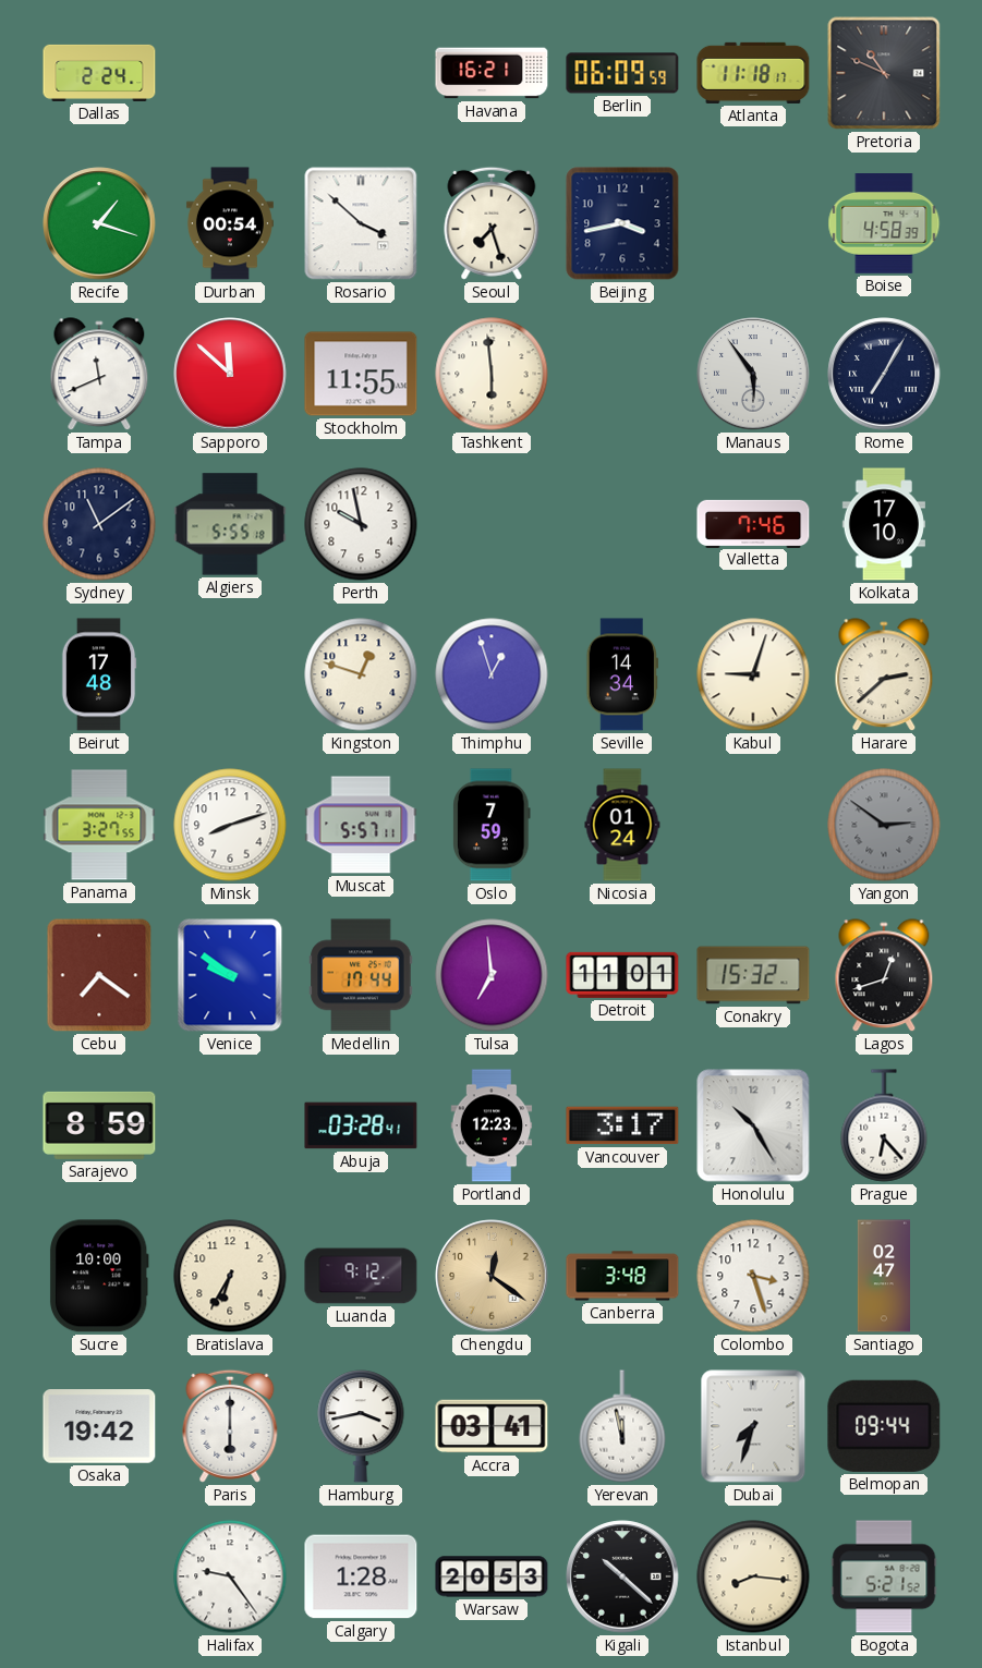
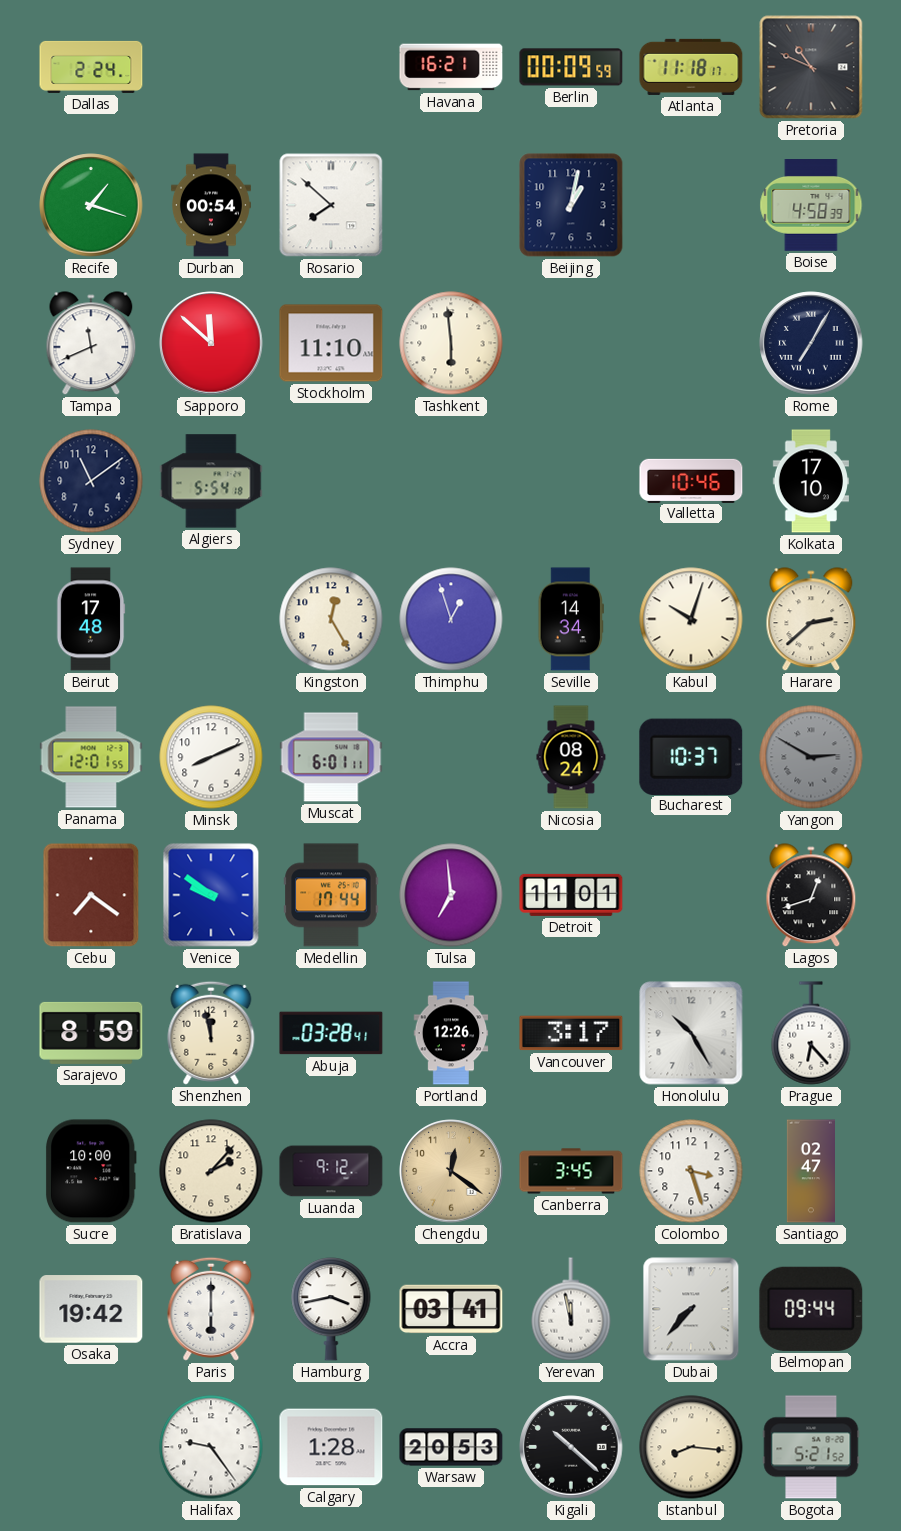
Berlin: 06:09 -> 00:09 (571, 67)
Rosario: 3:52 -> 7:52 (331, 205)
Seoul: 7:27 -> none (492, 223)
Beijing: 3:43 -> 1:02 (571, 205)
Stockholm: 11:55 -> 11:10 (331, 343)
Manaus: 5:54 -> none (753, 374)
Algiers: 5:55 -> 5:54 (211, 481)
Perth: 9:58 -> none (361, 524)
Valletta: 7:46 -> 10:46 (691, 480)
Kingston: 12:48 -> 12:25 (331, 619)
Kabul: 9:03 -> 10:03 (691, 619)
Panama: 3:27 -> 12:01 (91, 757)
Minsk: 8:12 -> 8:11 (211, 757)
Muscat: 5:57 -> 6:01 (331, 757)
Oslo: 7:59 -> none (492, 825)
Nicosia: 01:24 -> 08:24 (571, 757)
Bucharest: none -> 10:37 (691, 756)
Yangon: 2:51 -> 2:50 (811, 757)
Conakry: 15:32 -> none (753, 975)
Shenzhen: none -> 11:58 (211, 1033)
Portland: 12:23 -> 12:26 (451, 1033)
Bratislava: 6:35 -> 2:07 (211, 1171)
Canberra: 3:48 -> 3:45 (571, 1171)
Dubai: 7:33 -> 7:37 (691, 1309)
